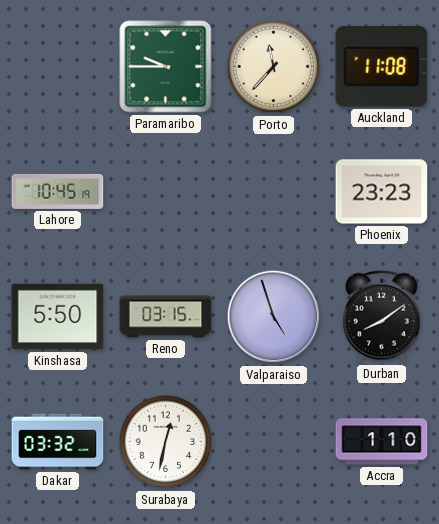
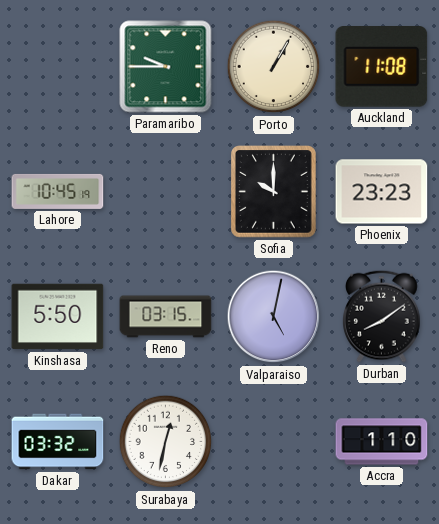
Porto: 11:37 -> 1:05 (274, 67)
Sofia: none -> 10:00 (274, 192)
Valparaiso: 4:57 -> 5:02 (274, 317)
